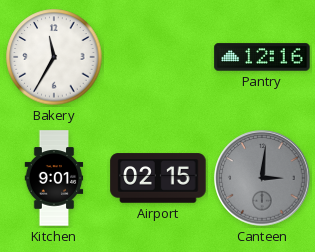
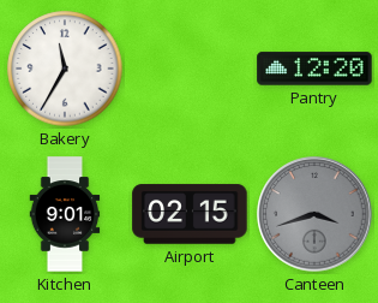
Pantry: 12:16 -> 12:20 (314, 69)
Canteen: 3:01 -> 3:42 (314, 214)
